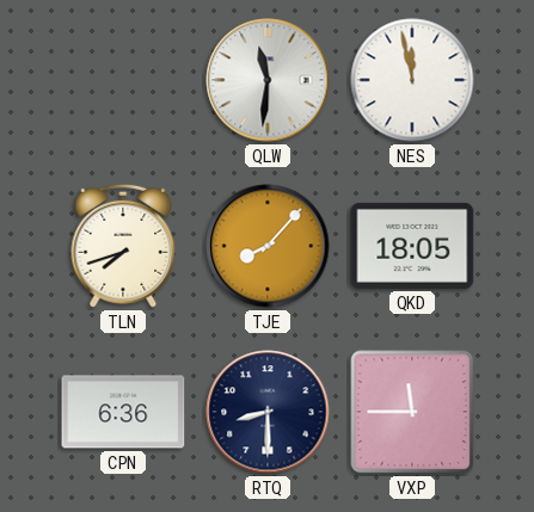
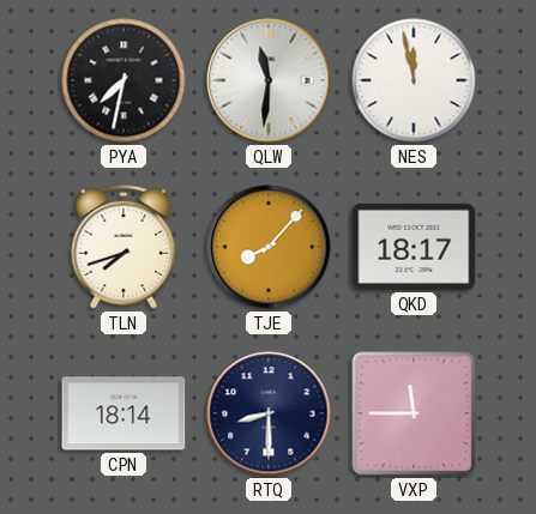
PYA: none -> 7:32 (124, 80)
QKD: 18:05 -> 18:17 (414, 247)
CPN: 6:36 -> 18:14 (124, 413)
